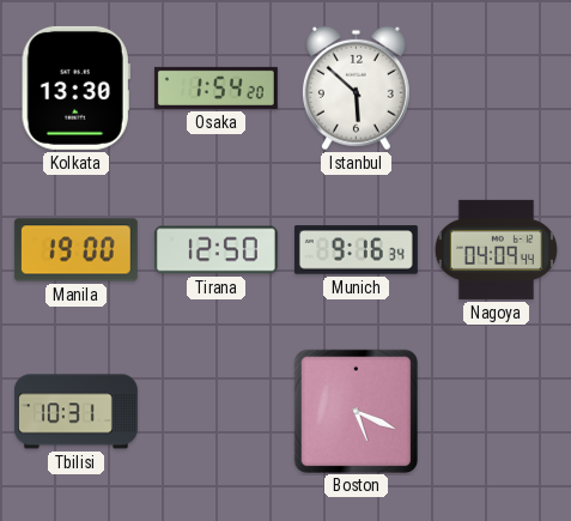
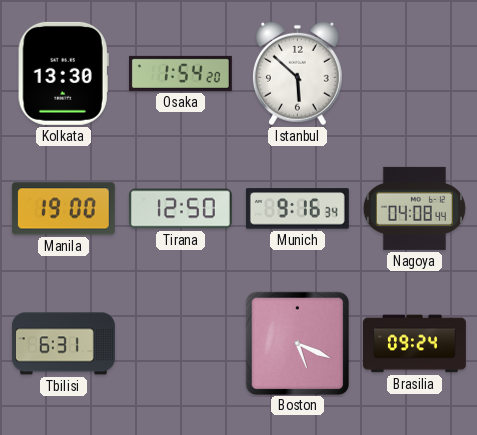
Nagoya: 04:09 -> 04:08 (414, 208)
Tbilisi: 10:31 -> 6:31 (63, 344)
Brasilia: none -> 09:24 (414, 344)
